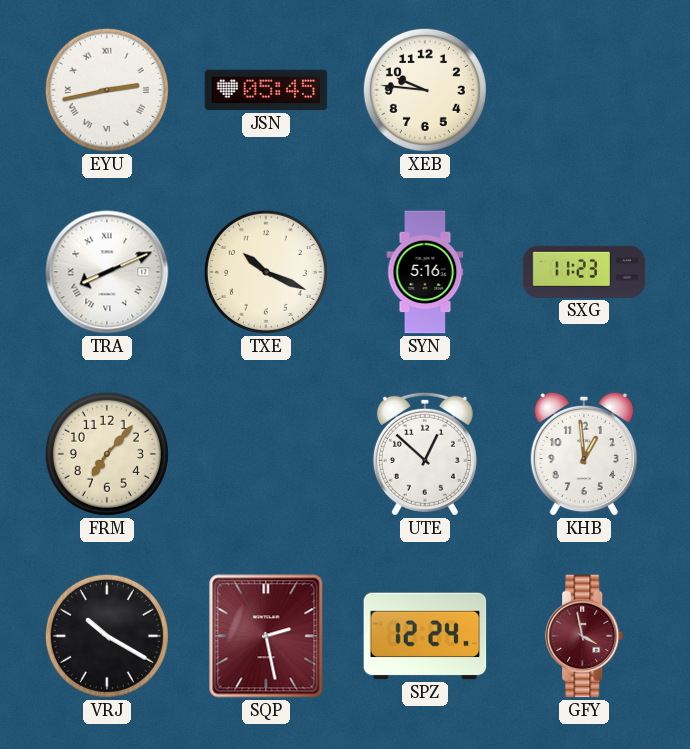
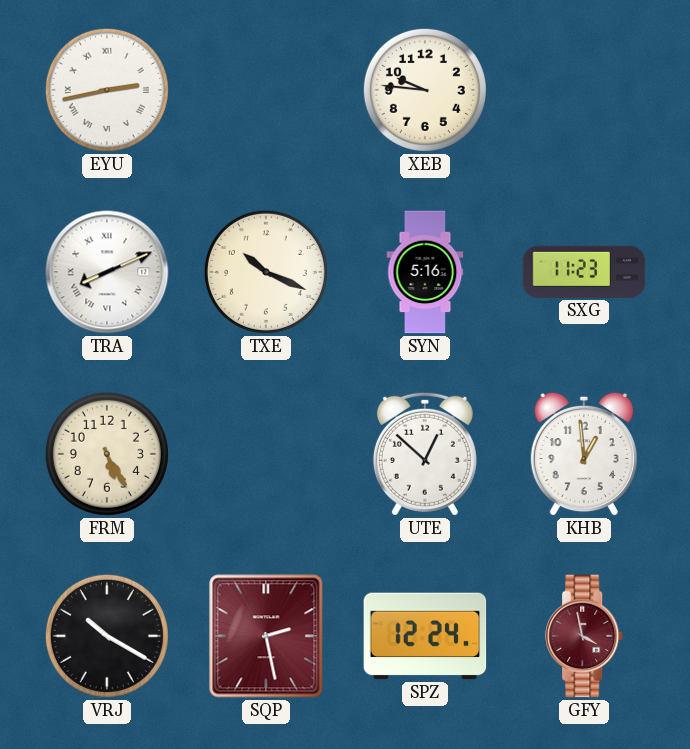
JSN: 05:45 -> none (266, 90)
FRM: 7:07 -> 5:25 (107, 454)
